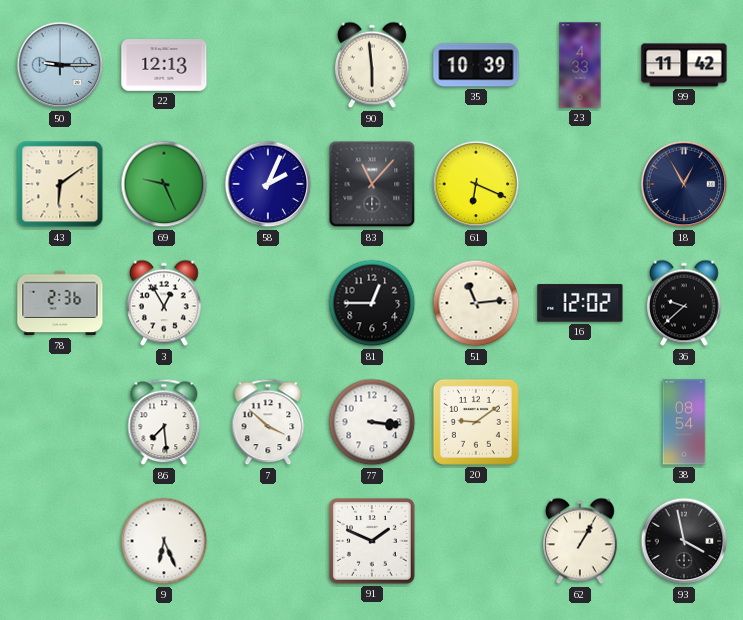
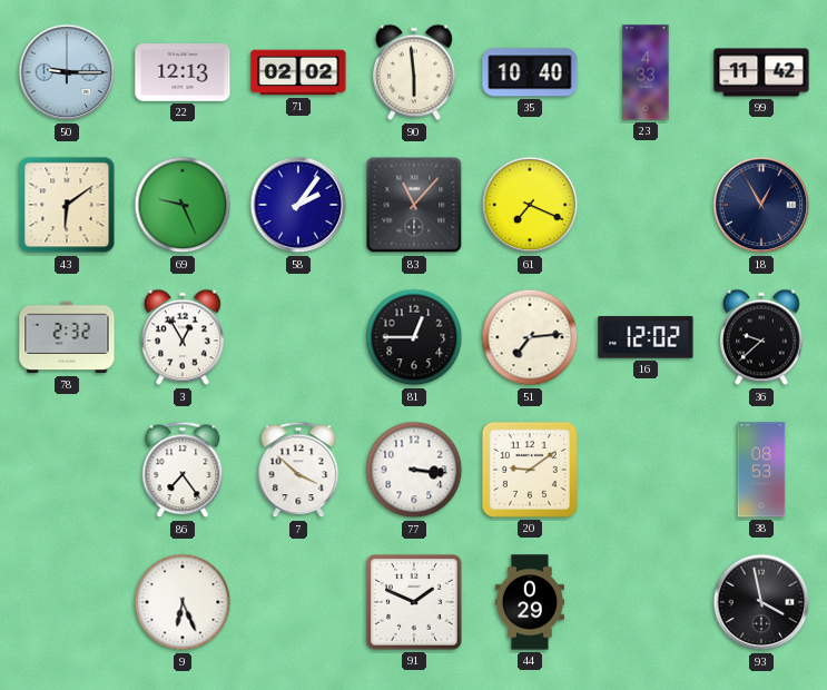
71: none -> 02:02 (298, 72)
35: 10:39 -> 10:40 (530, 72)
58: 2:04 -> 2:06 (298, 205)
61: 6:19 -> 7:19 (530, 205)
78: 2:36 -> 2:32 (67, 337)
51: 11:14 -> 7:14 (530, 337)
86: 7:29 -> 7:24 (183, 470)
38: 08:54 -> 08:53 (761, 470)
44: none -> 0:29 (530, 602)
62: 1:05 -> none (581, 541)
